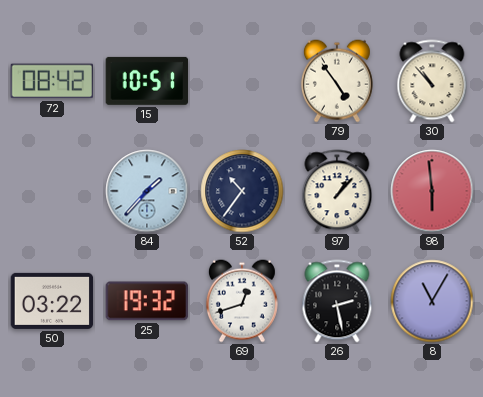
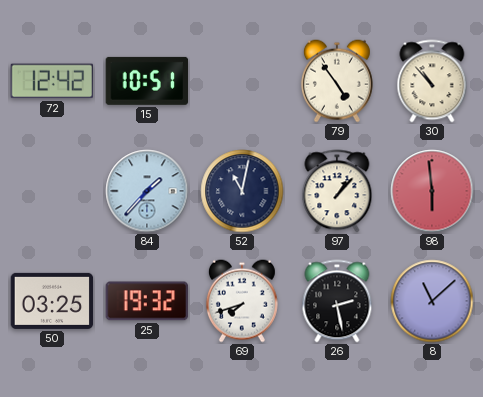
72: 08:42 -> 12:42 (52, 81)
52: 10:36 -> 11:02 (242, 191)
50: 03:22 -> 03:25 (52, 301)
69: 12:42 -> 7:42 (242, 301)
8: 11:05 -> 11:08 (432, 301)
